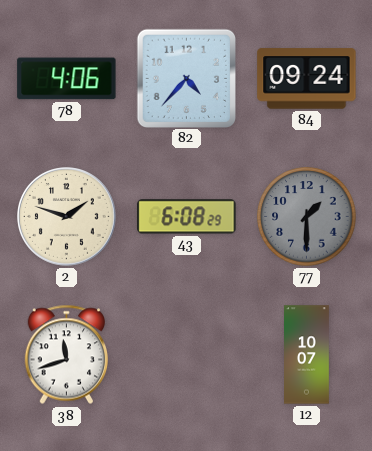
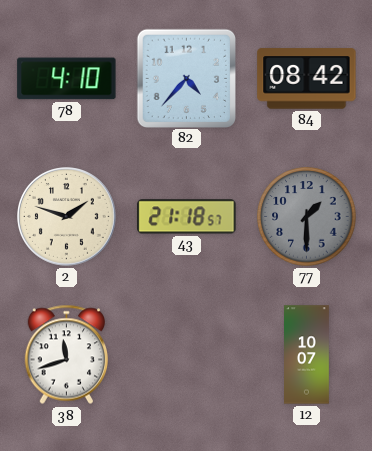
78: 4:06 -> 4:10 (67, 79)
84: 09:24 -> 08:42 (307, 79)
43: 6:08 -> 21:18 (187, 217)
